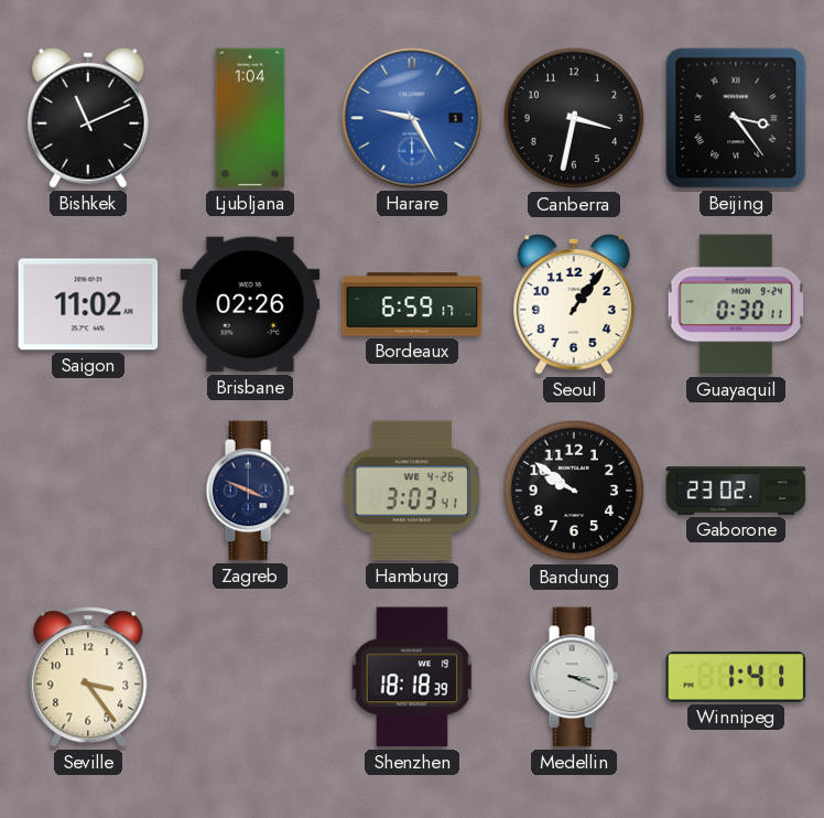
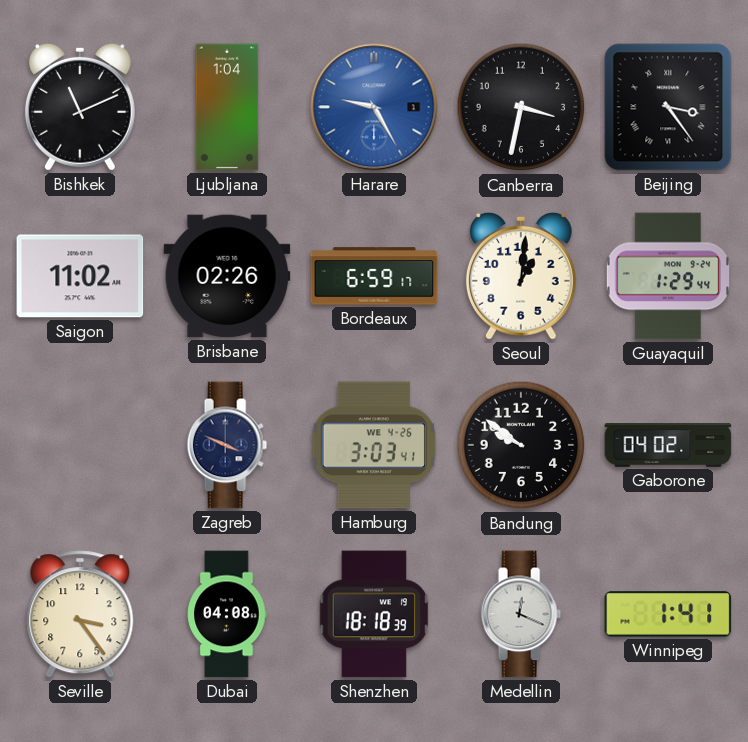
Seoul: 1:06 -> 1:01 (521, 276)
Guayaquil: 0:30 -> 1:29 (667, 276)
Gaborone: 23:02 -> 04:02 (668, 445)
Dubai: none -> 04:08 (227, 614)
Medellin: 3:19 -> 12:19 (521, 614)
